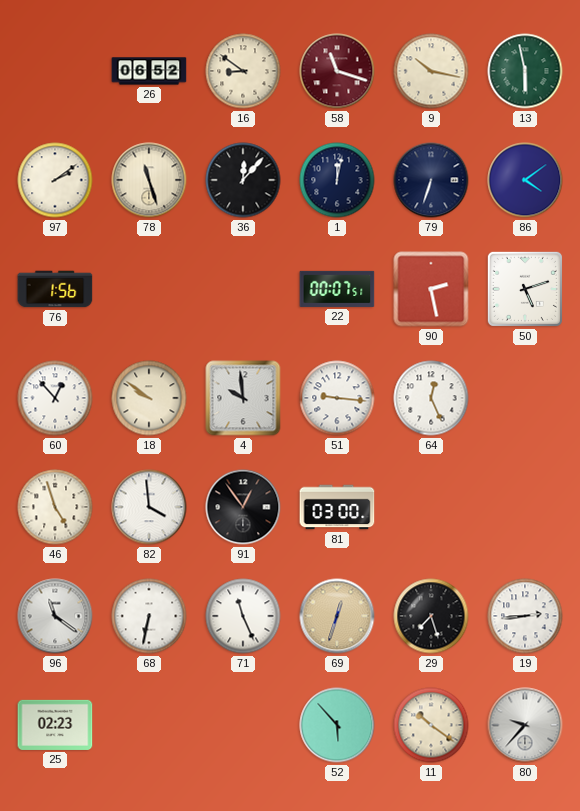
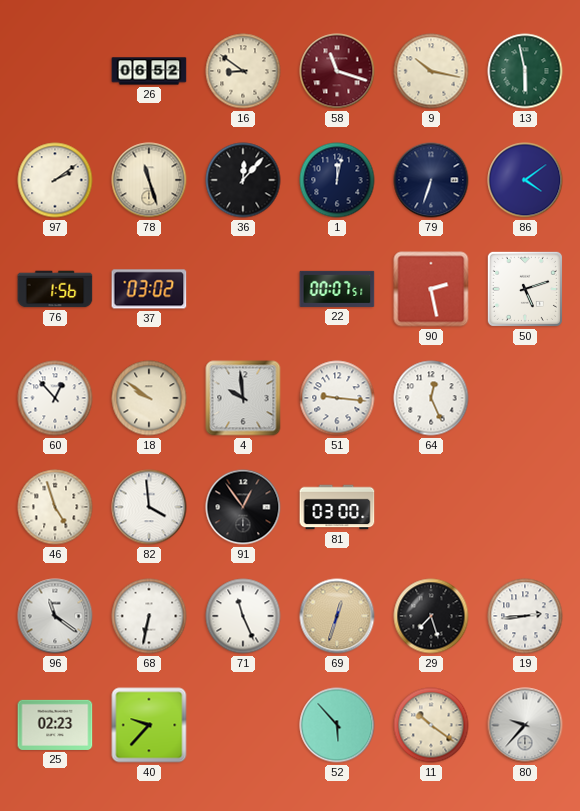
37: none -> 03:02 (149, 289)
40: none -> 9:37 (149, 725)
